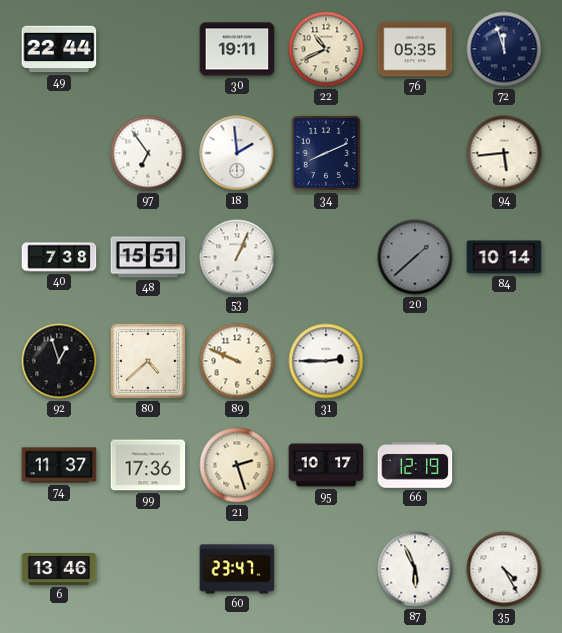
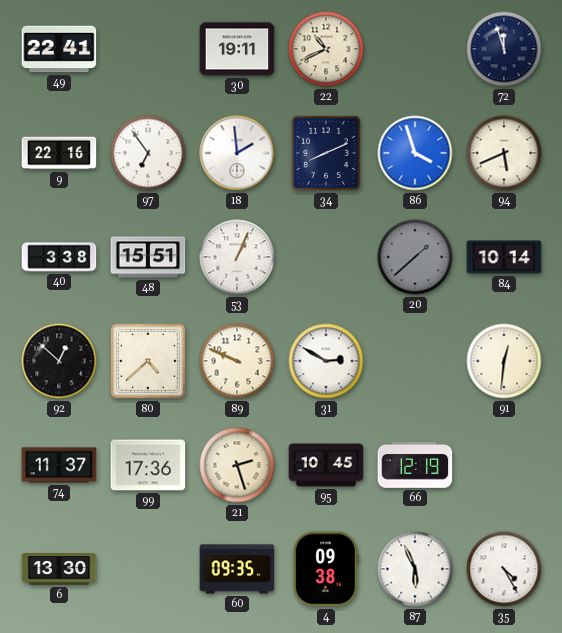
49: 22:44 -> 22:41 (59, 49)
76: 05:35 -> none (415, 49)
9: none -> 22:16 (59, 153)
86: none -> 3:57 (415, 153)
94: 5:44 -> 5:41 (504, 153)
40: 7:38 -> 3:38 (59, 257)
92: 12:57 -> 12:52 (59, 361)
31: 2:45 -> 2:50 (326, 361)
91: none -> 12:31 (504, 361)
95: 10:17 -> 10:45 (326, 465)
6: 13:46 -> 13:30 (59, 569)
60: 23:47 -> 09:35 (237, 569)
4: none -> 09:38 (326, 569)
